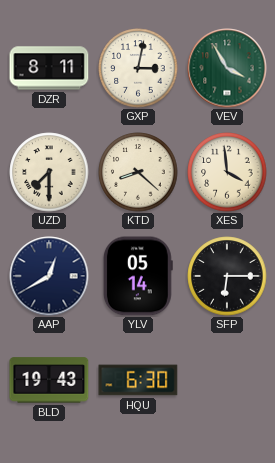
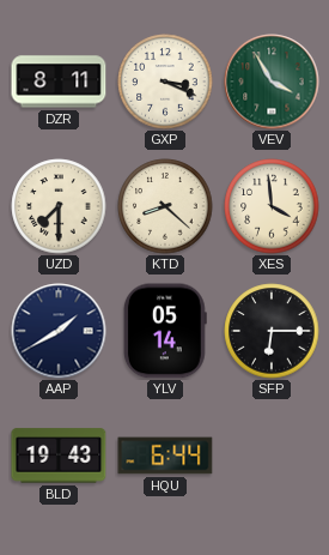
GXP: 3:02 -> 3:19 (165, 82)
AAP: 12:40 -> 1:40 (59, 331)
HQU: 6:30 -> 6:44 (165, 456)
